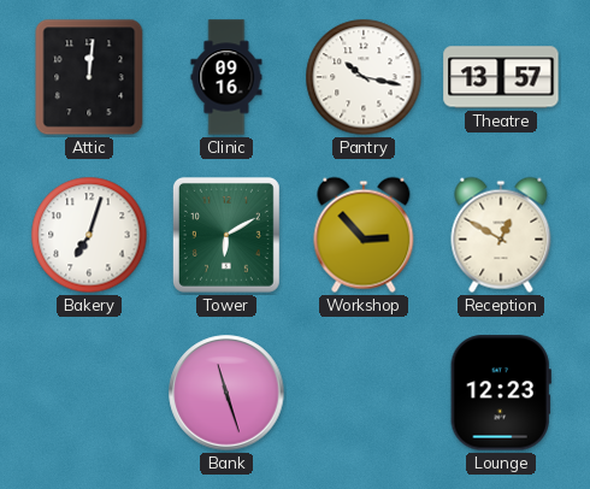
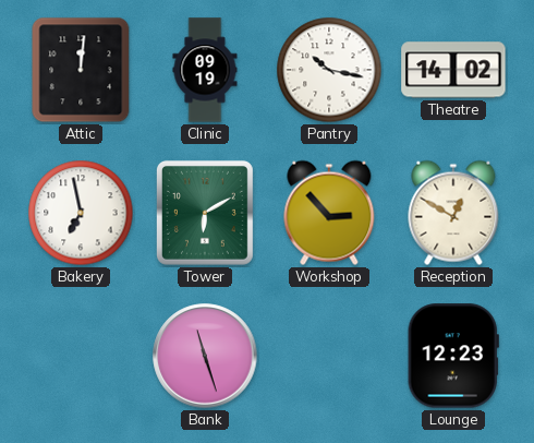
Clinic: 09:16 -> 09:19 (205, 70)
Theatre: 13:57 -> 14:02 (453, 70)
Bakery: 7:03 -> 6:58 (81, 213)
